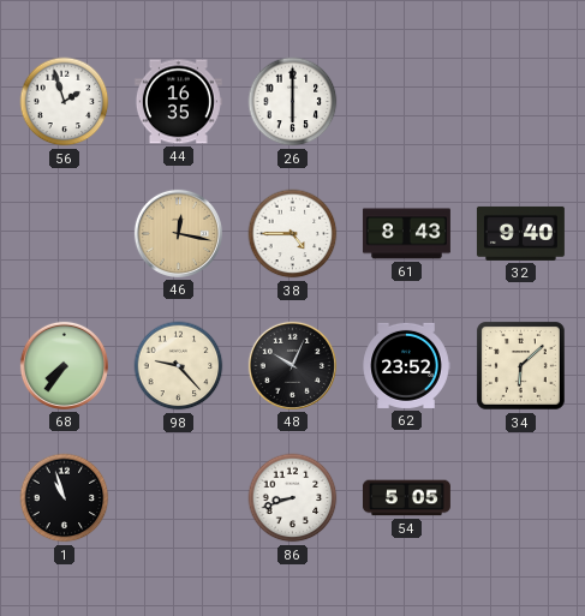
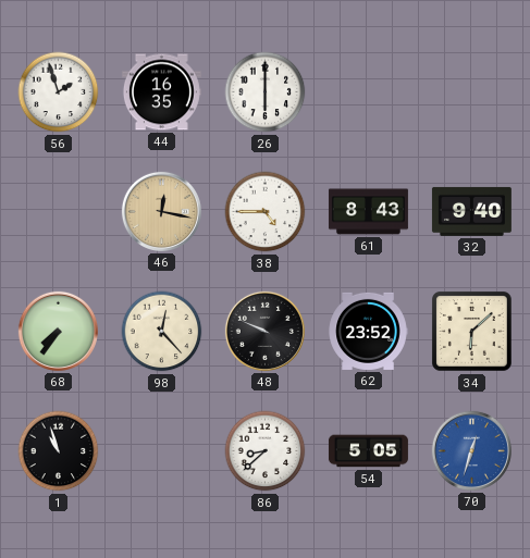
98: 9:23 -> 12:23 (162, 332)
48: 10:04 -> 9:49 (264, 331)
86: 8:42 -> 8:38 (266, 451)
70: none -> 12:33 (471, 450)
